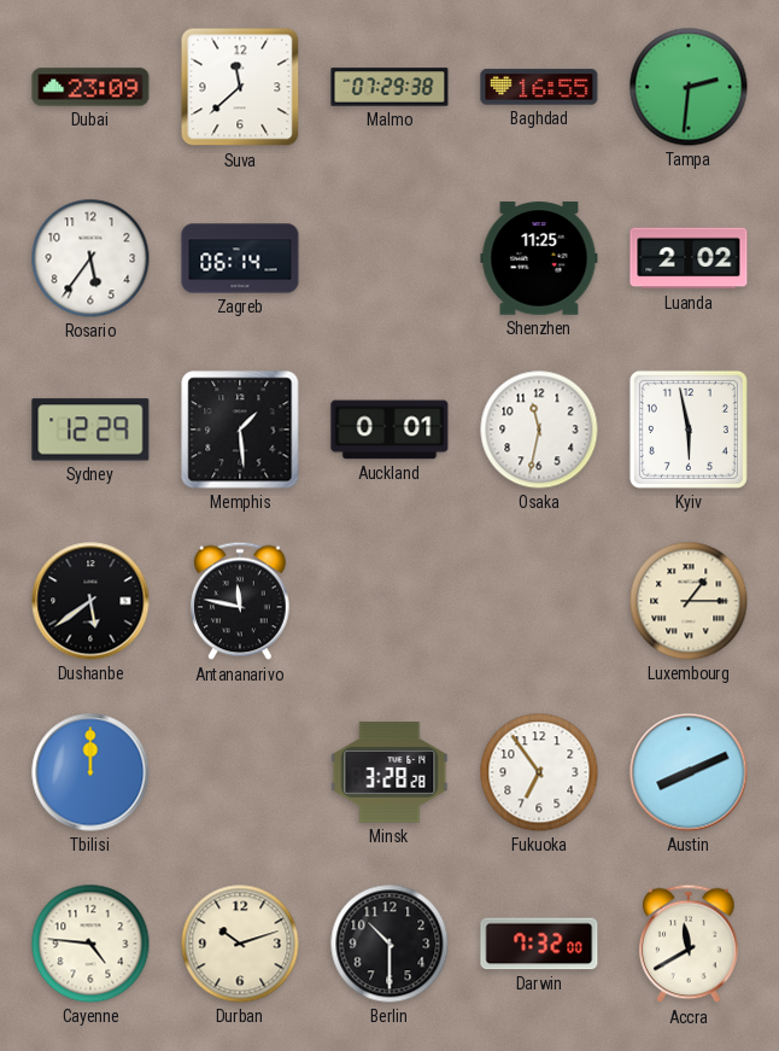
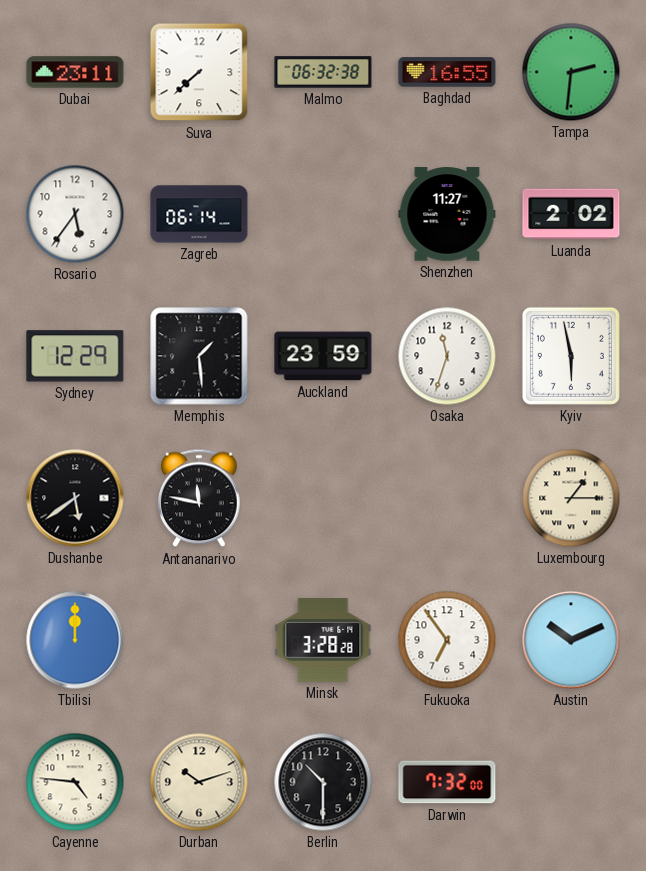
Dubai: 23:09 -> 23:11 (75, 72)
Suva: 11:38 -> 7:38 (199, 72)
Malmo: 07:29 -> 06:32 (323, 72)
Shenzhen: 11:25 -> 11:27 (447, 214)
Auckland: 0:01 -> 23:59 (323, 356)
Osaka: 11:32 -> 11:33 (447, 356)
Austin: 8:11 -> 10:11 (571, 640)
Accra: 11:40 -> none (689, 944)
